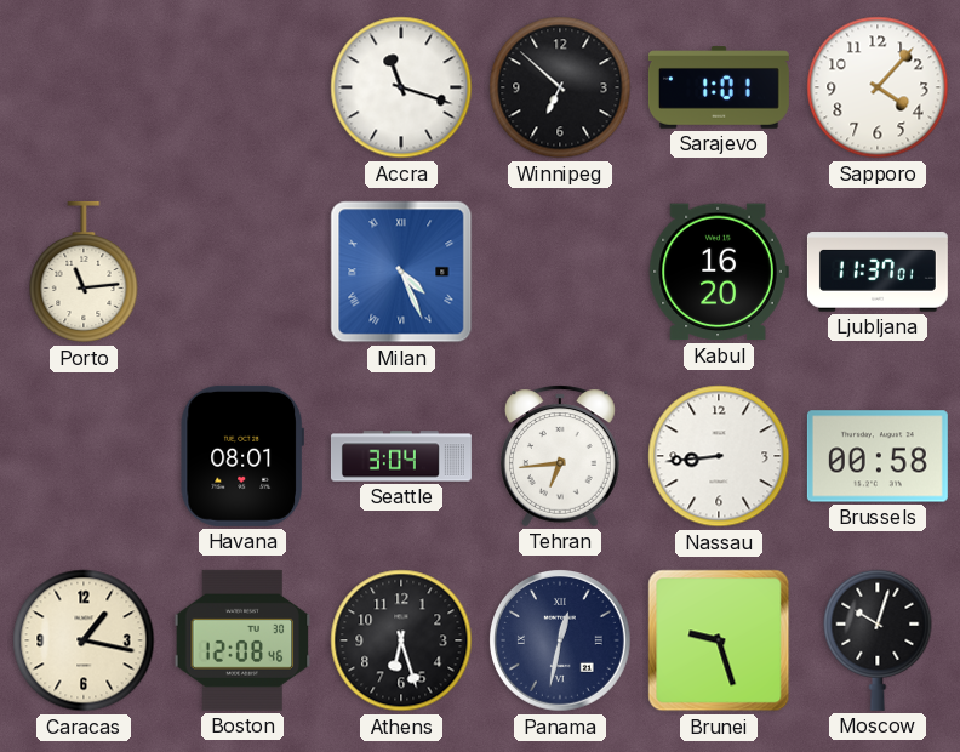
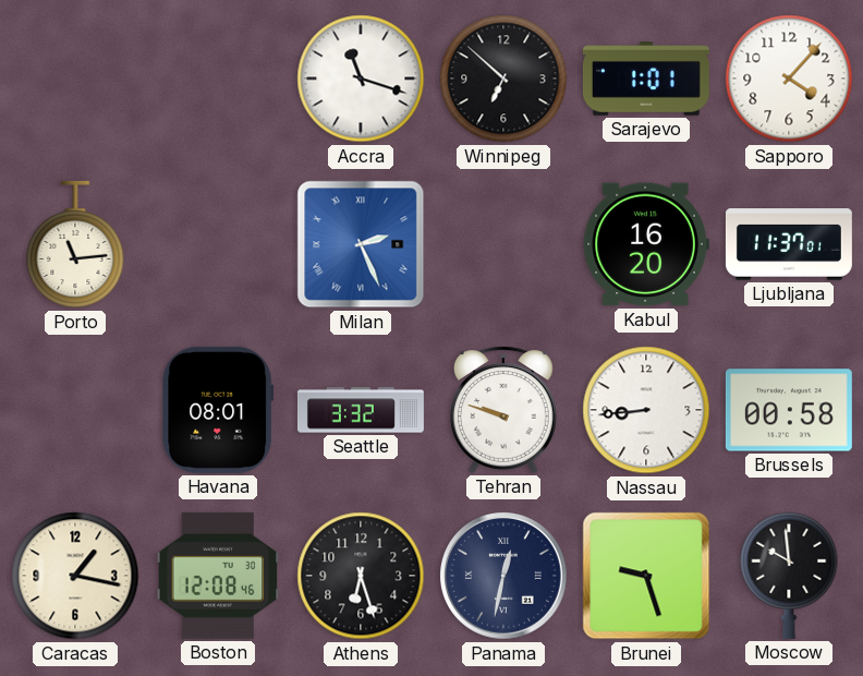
Milan: 4:26 -> 2:26 (361, 244)
Seattle: 3:04 -> 3:32 (361, 410)
Tehran: 6:44 -> 9:48 (503, 410)
Moscow: 10:03 -> 9:59 (789, 576)
